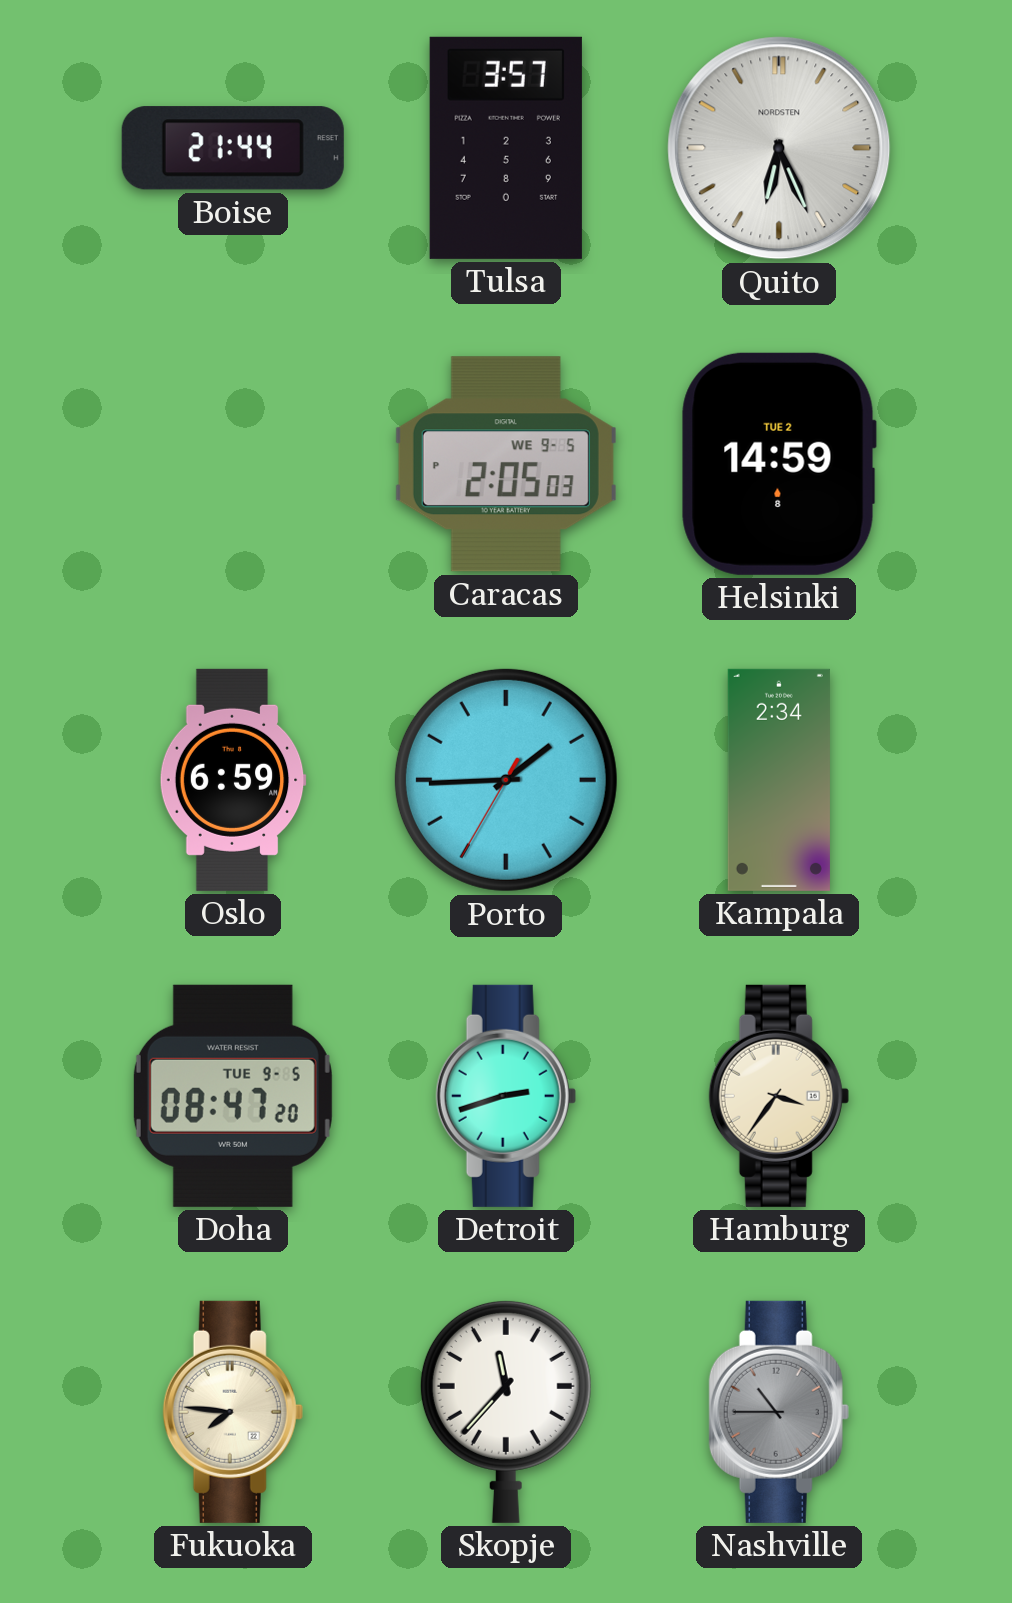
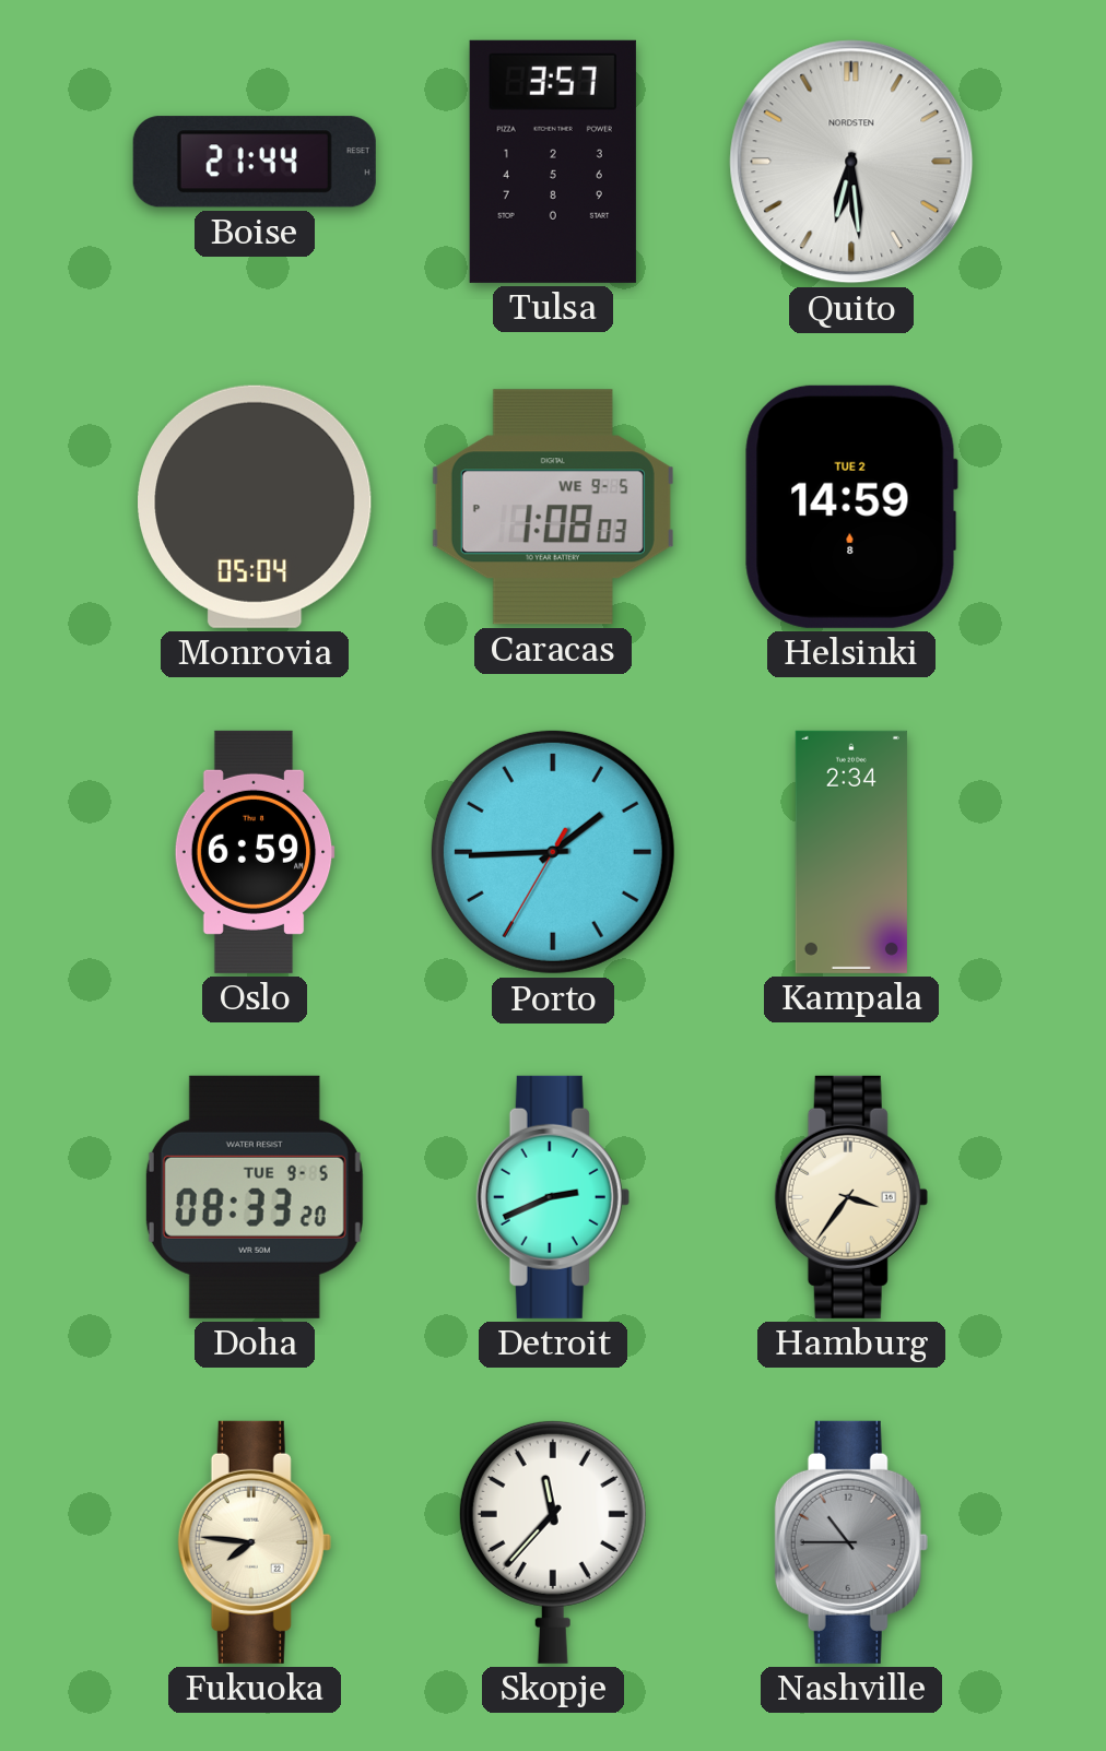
Quito: 6:26 -> 6:29 (851, 162)
Monrovia: none -> 05:04 (255, 507)
Caracas: 2:05 -> 1:08 (553, 507)
Doha: 08:47 -> 08:33 (255, 1197)
Detroit: 2:42 -> 2:41 (553, 1197)
